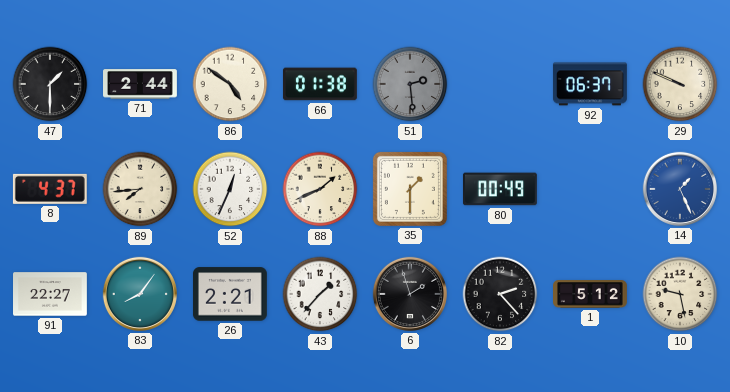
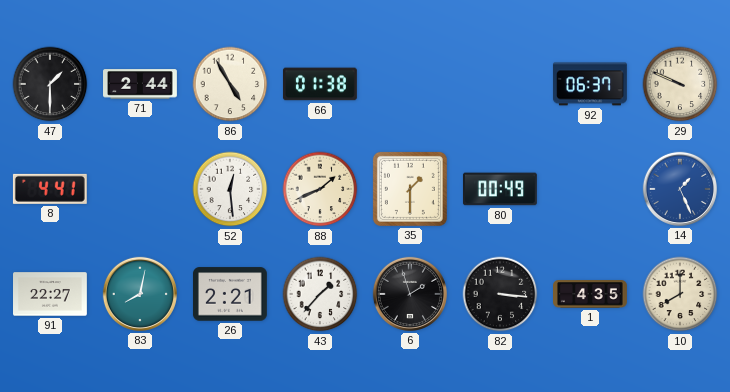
86: 4:51 -> 4:55 (230, 84)
51: 2:29 -> none (410, 84)
8: 4:37 -> 4:41 (50, 189)
89: 7:44 -> none (140, 189)
52: 12:34 -> 12:29 (230, 189)
83: 8:06 -> 8:02 (140, 294)
82: 2:23 -> 3:16 (500, 294)
1: 5:12 -> 4:35 (591, 294)
10: 9:28 -> 8:00 (680, 294)
